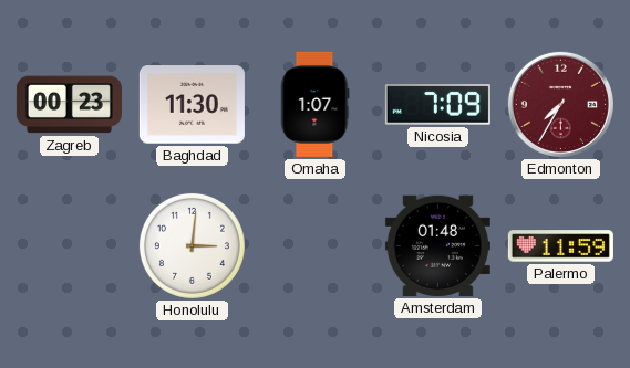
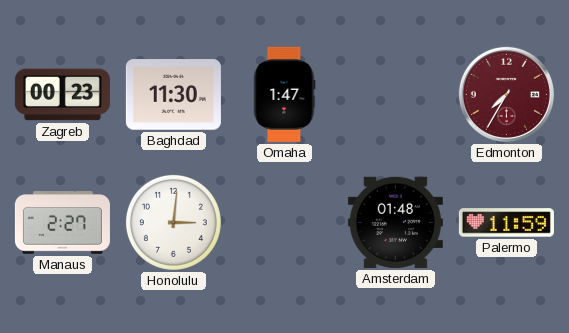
Omaha: 1:07 -> 1:47 (285, 94)
Nicosia: 7:09 -> none (437, 105)
Manaus: none -> 2:27 (62, 223)
